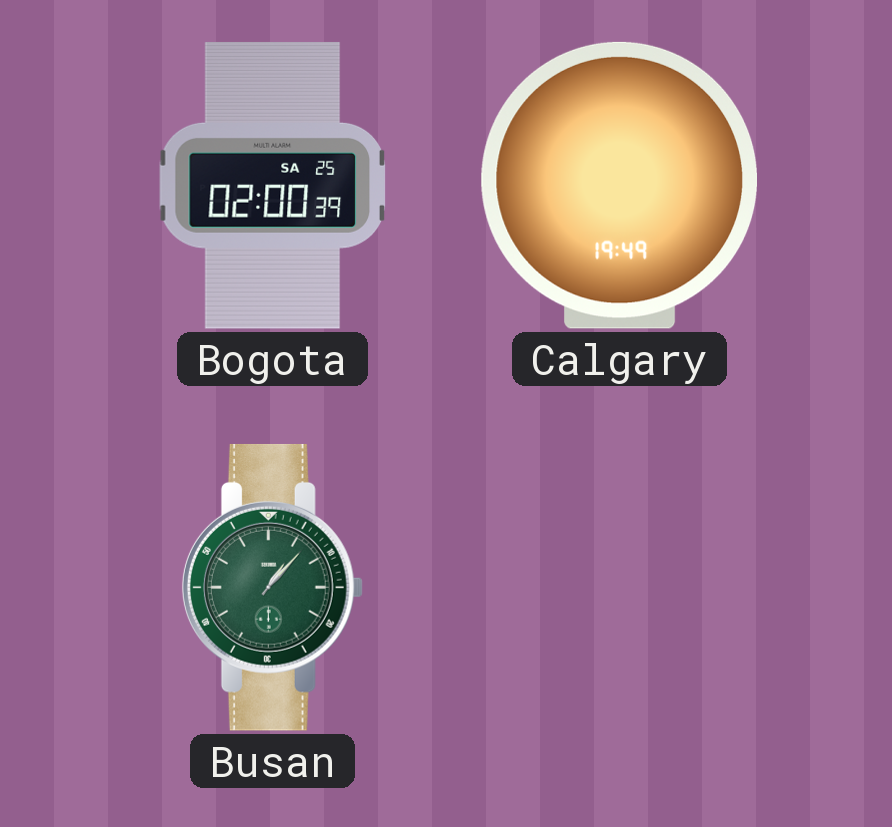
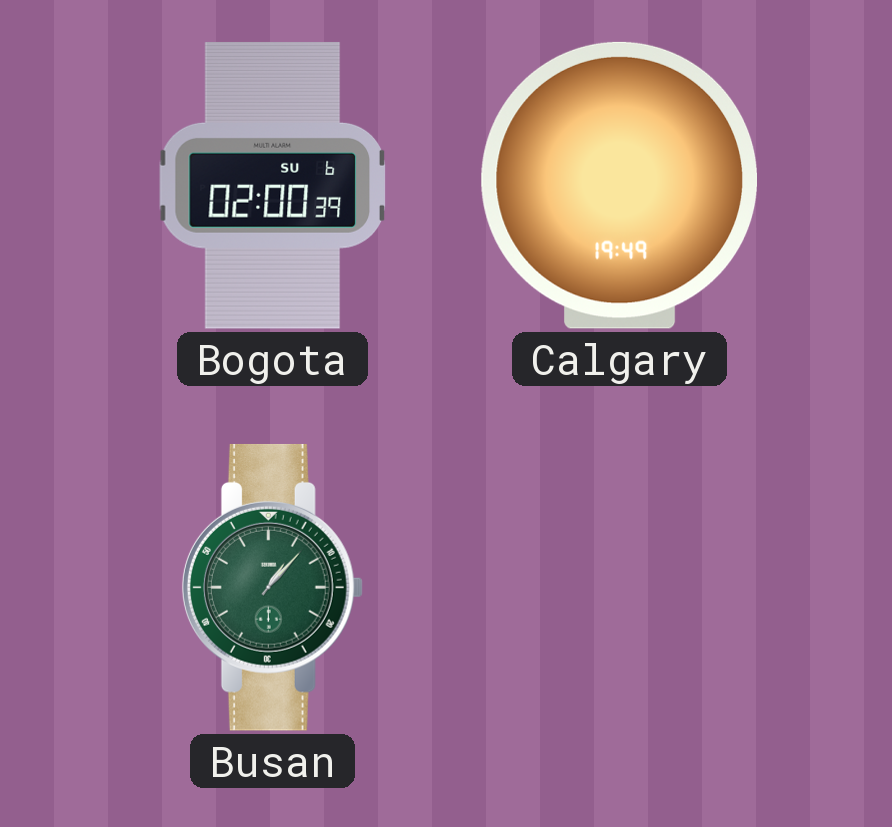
Bogota date: SA 25 -> SU 6 (272, 185)
